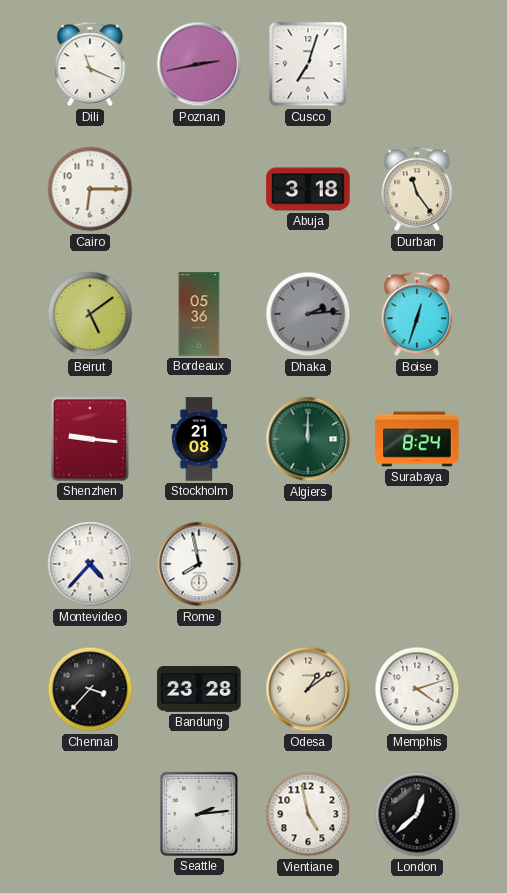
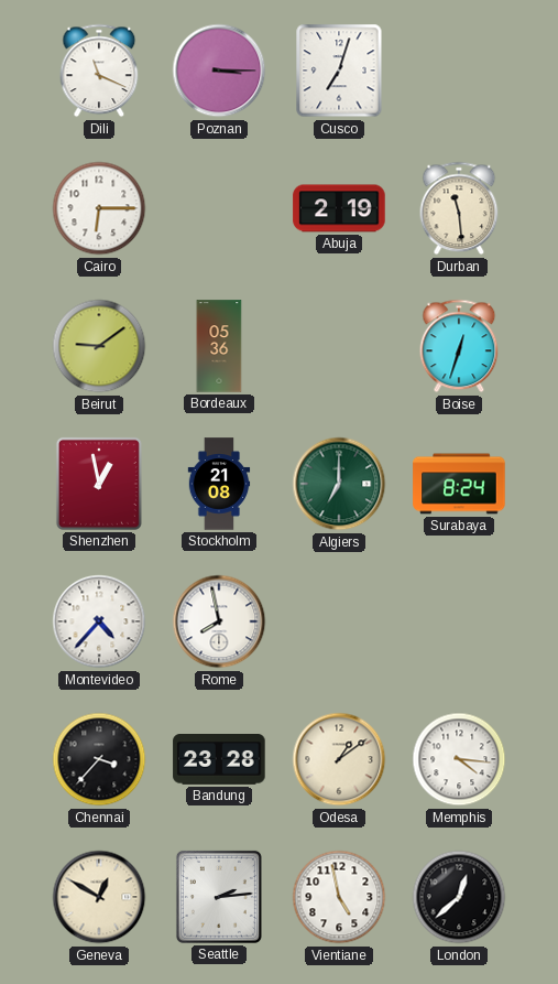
Poznan: 2:43 -> 3:15 (219, 71)
Abuja: 3:18 -> 2:19 (339, 208)
Durban: 11:24 -> 11:29 (459, 208)
Beirut: 5:09 -> 9:09 (99, 346)
Dhaka: 2:14 -> none (308, 314)
Shenzhen: 9:16 -> 12:58 (99, 484)
Algiers: 12:00 -> 7:00 (339, 484)
Memphis: 4:12 -> 4:16 (459, 759)
Geneva: none -> 12:50 (99, 897)
